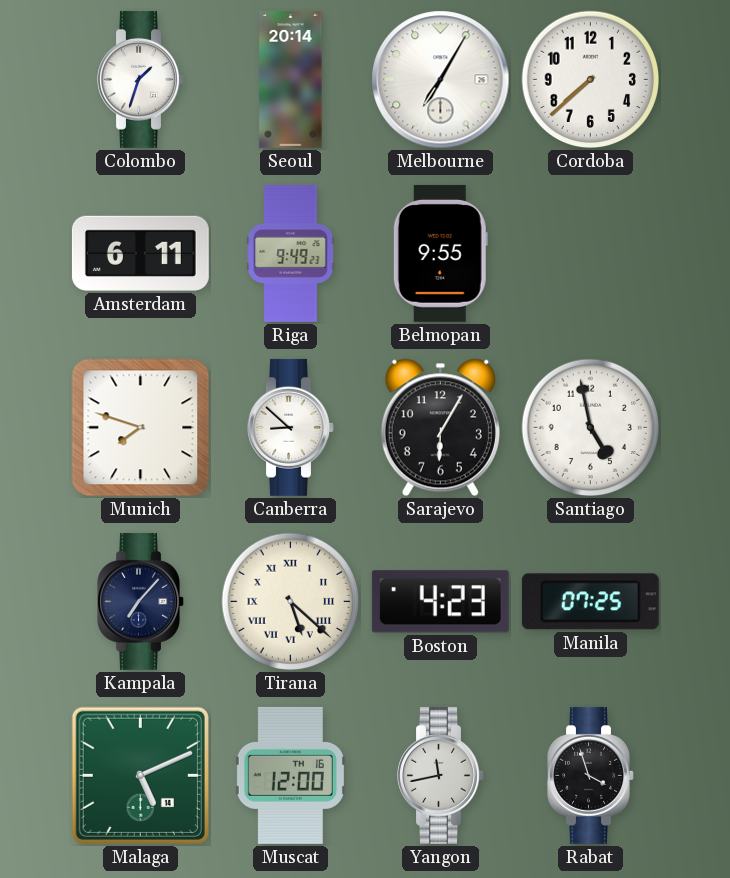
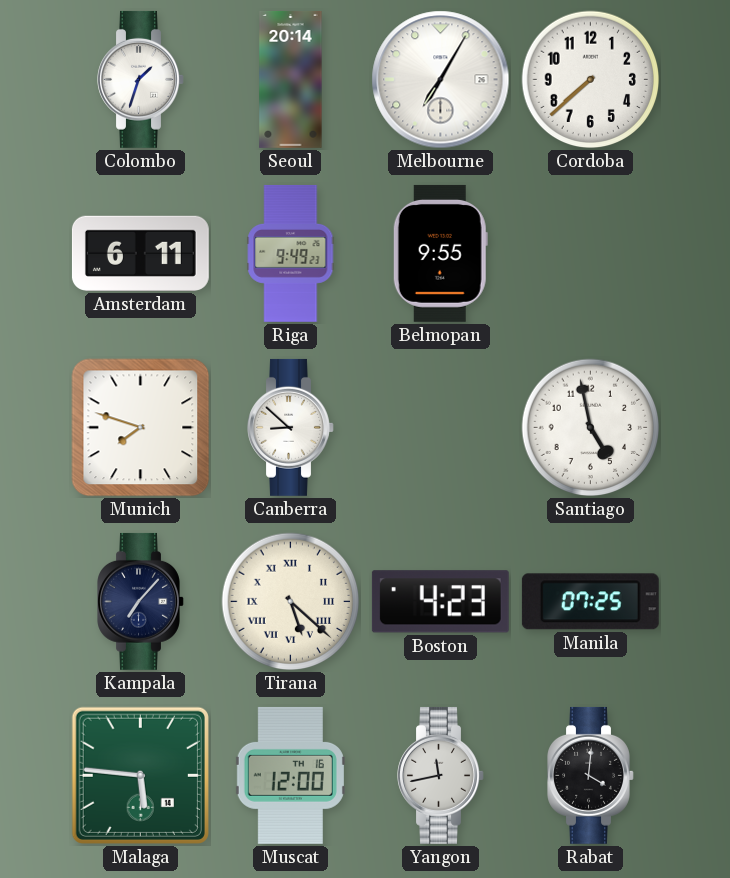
Sarajevo: 6:05 -> none (440, 428)
Malaga: 5:11 -> 5:46 (140, 775)
Rabat: 3:57 -> 4:01 (591, 775)
